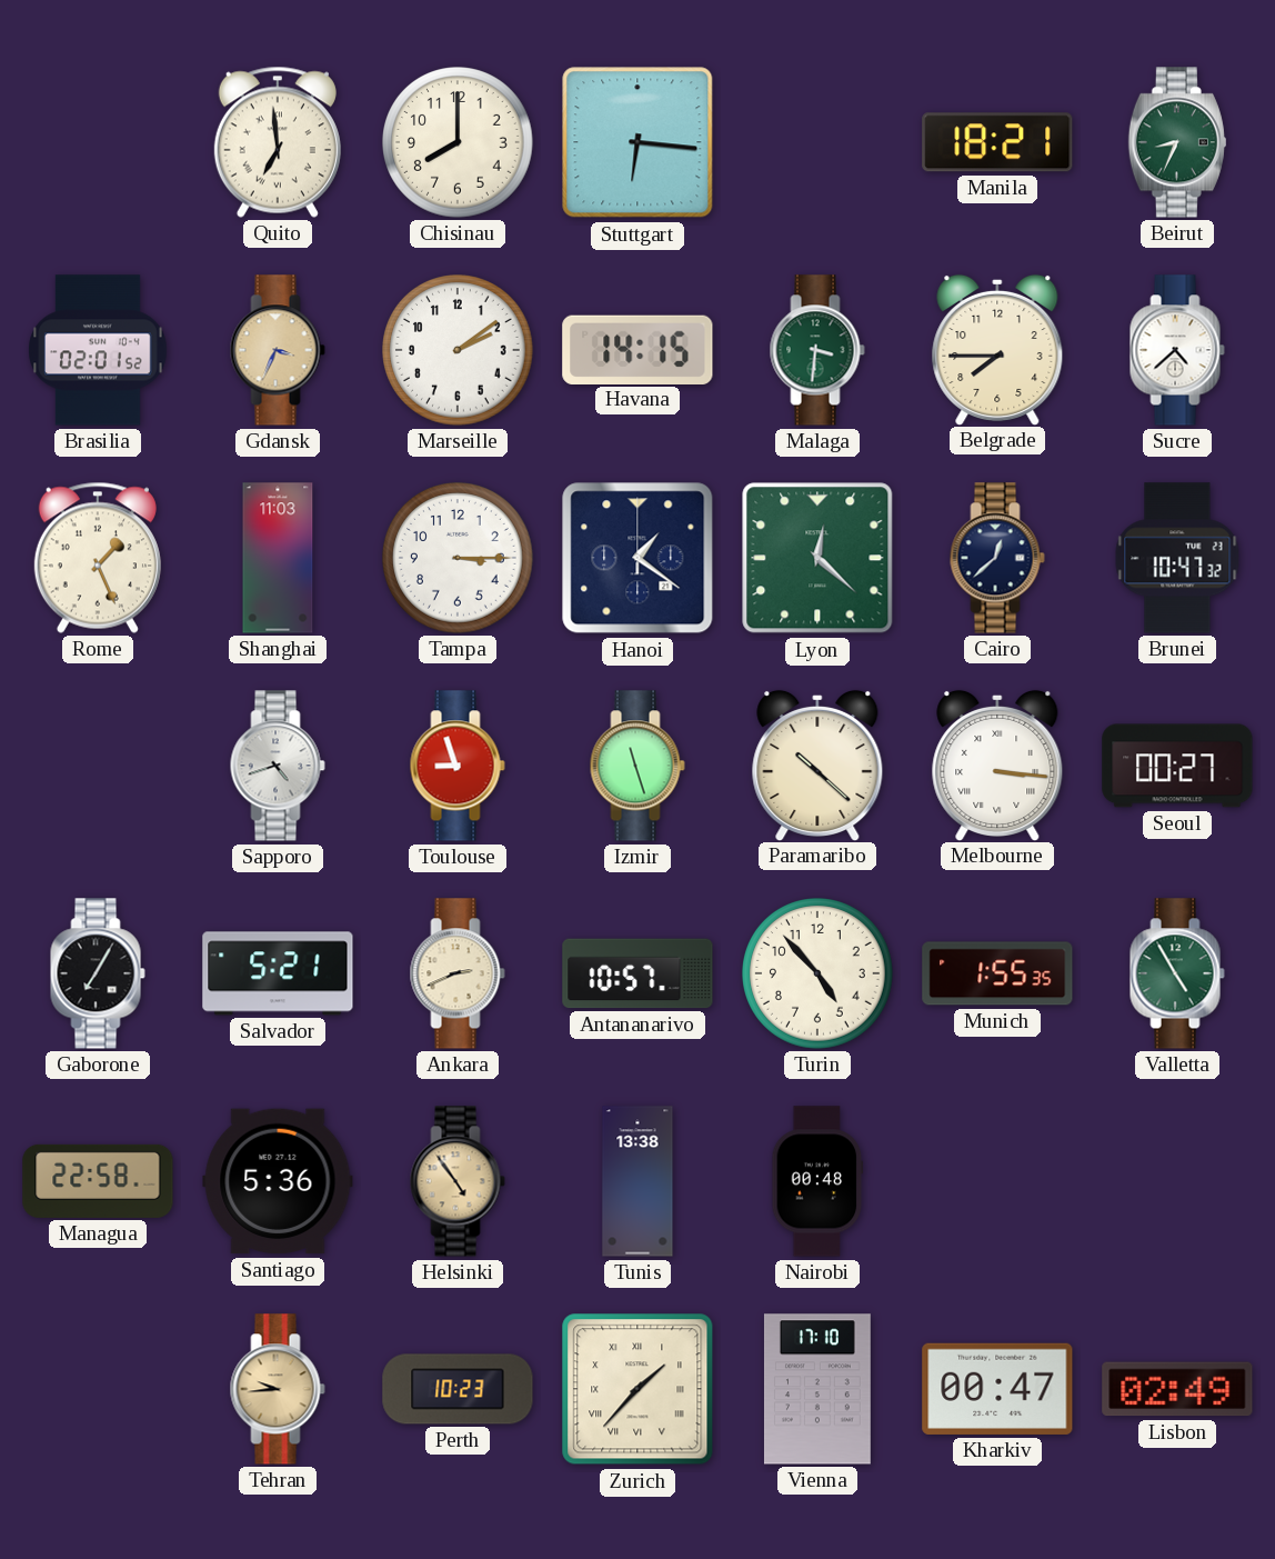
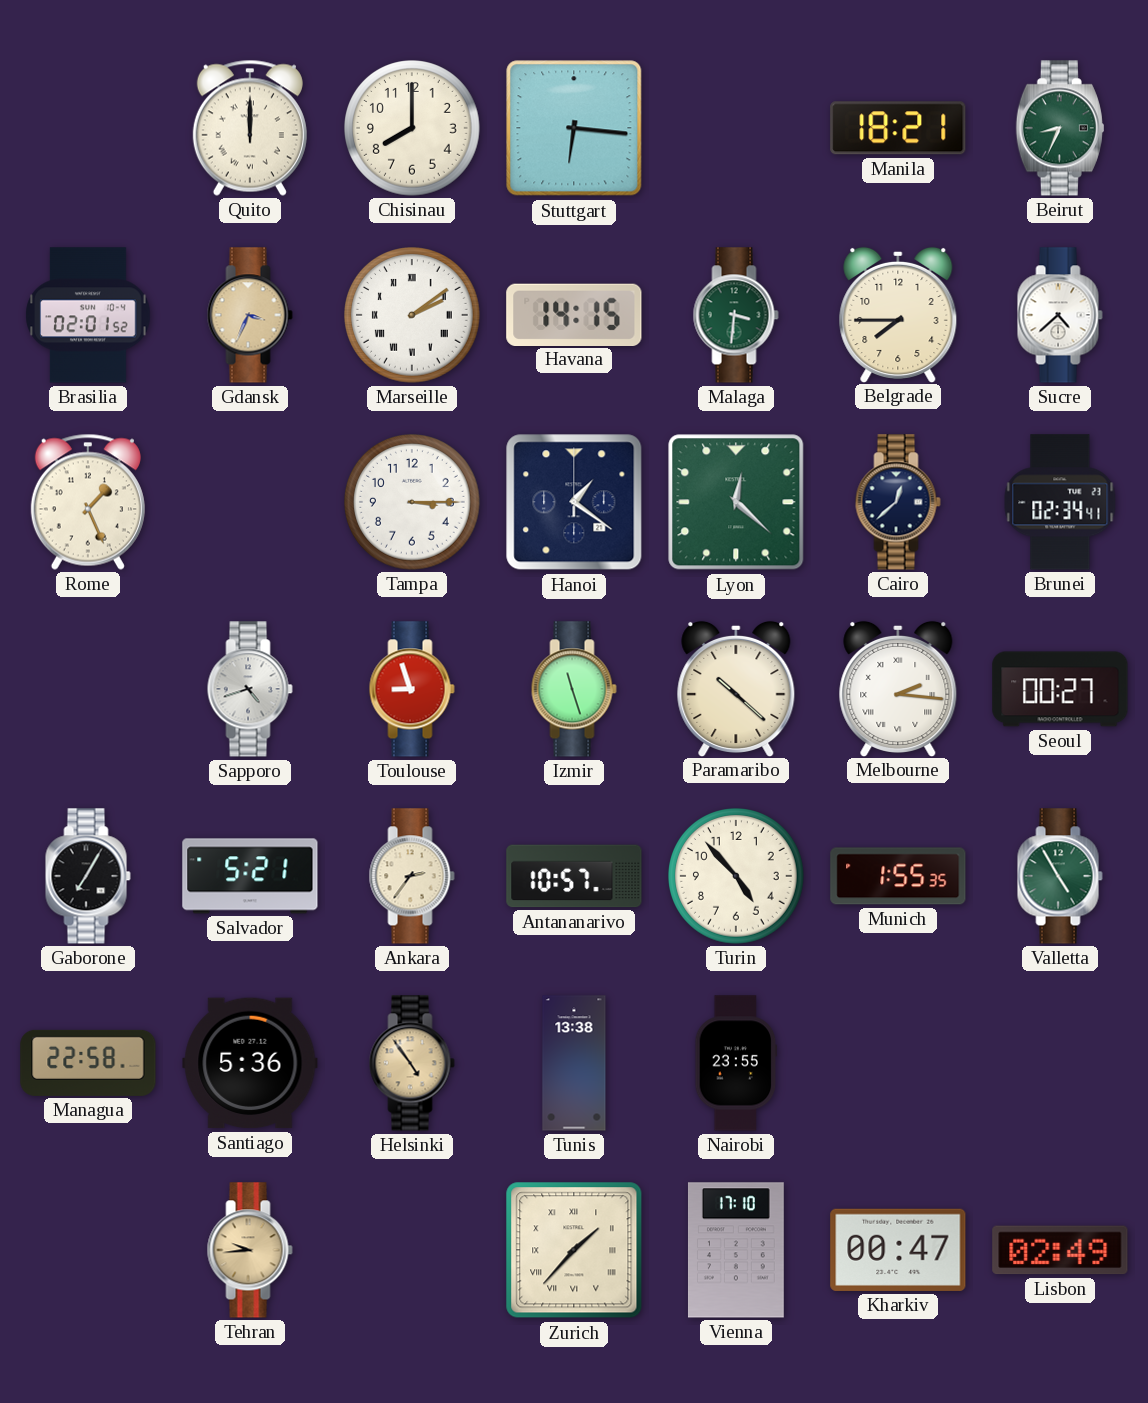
Quito: 6:59 -> 12:00 (250, 128)
Marseille numerals: Arabic -> Roman (413, 316)
Shanghai: 11:03 -> none (278, 558)
Brunei: 10:47 -> 02:34 (1060, 502)
Melbourne: 3:16 -> 2:16 (898, 688)
Ankara: 2:41 -> 2:36 (412, 876)
Nairobi: 00:48 -> 23:55 (736, 1063)
Perth: 10:23 -> none (458, 1389)
